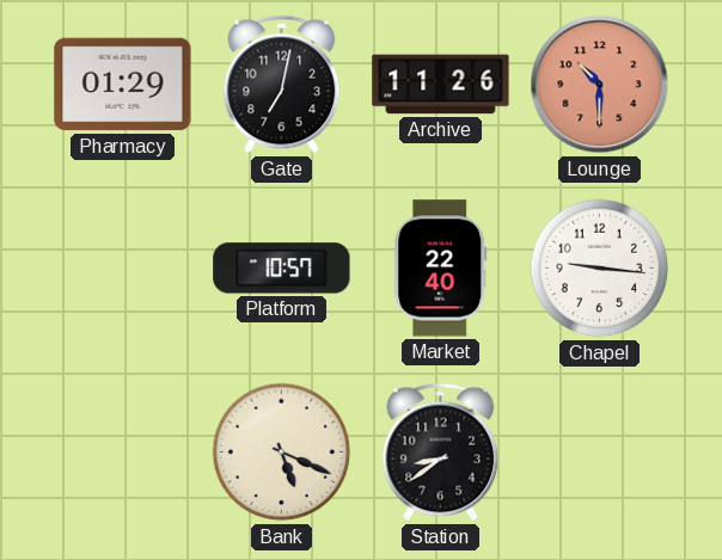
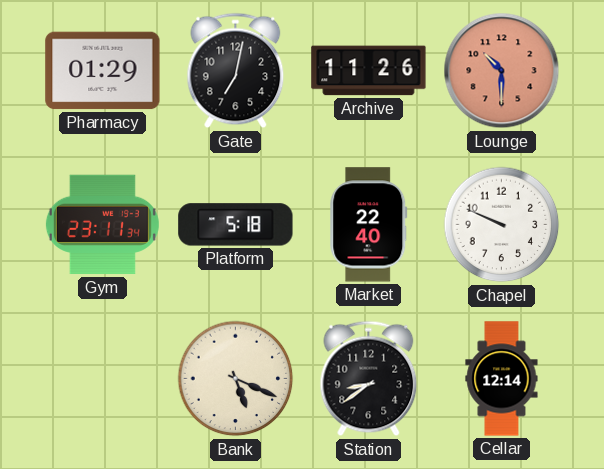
Gym: none -> 23:11 (102, 225)
Platform: 10:57 -> 5:18 (236, 225)
Chapel: 9:16 -> 9:49 (502, 225)
Cellar: none -> 12:14 (502, 379)
